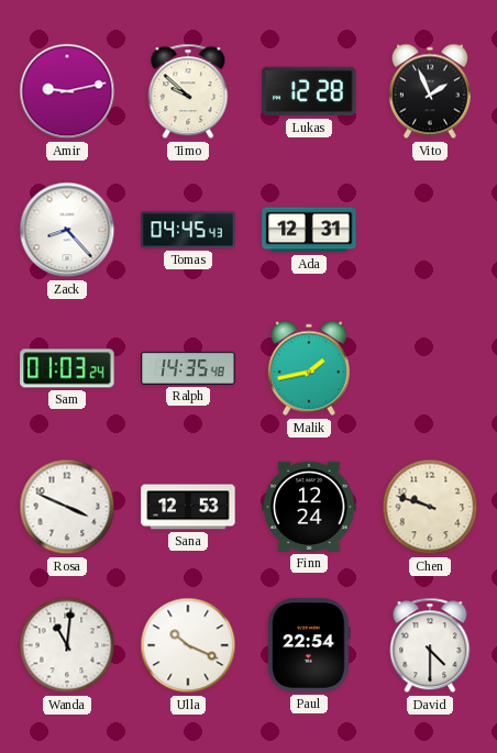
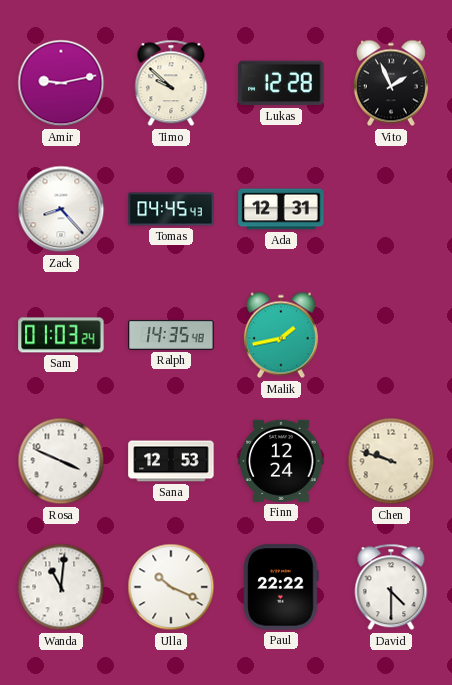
Paul: 22:54 -> 22:22 (281, 587)
